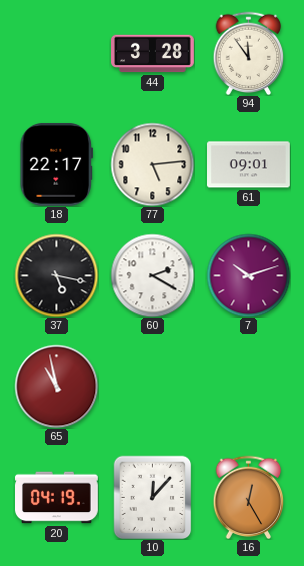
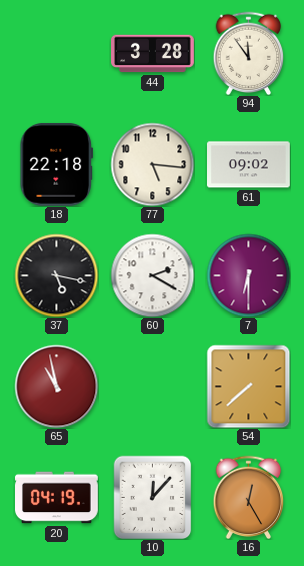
18: 22:17 -> 22:18 (57, 164)
77: 5:14 -> 5:16 (152, 164)
61: 09:01 -> 09:02 (249, 165)
7: 10:12 -> 6:30 (248, 275)
54: none -> 7:38 (248, 386)
